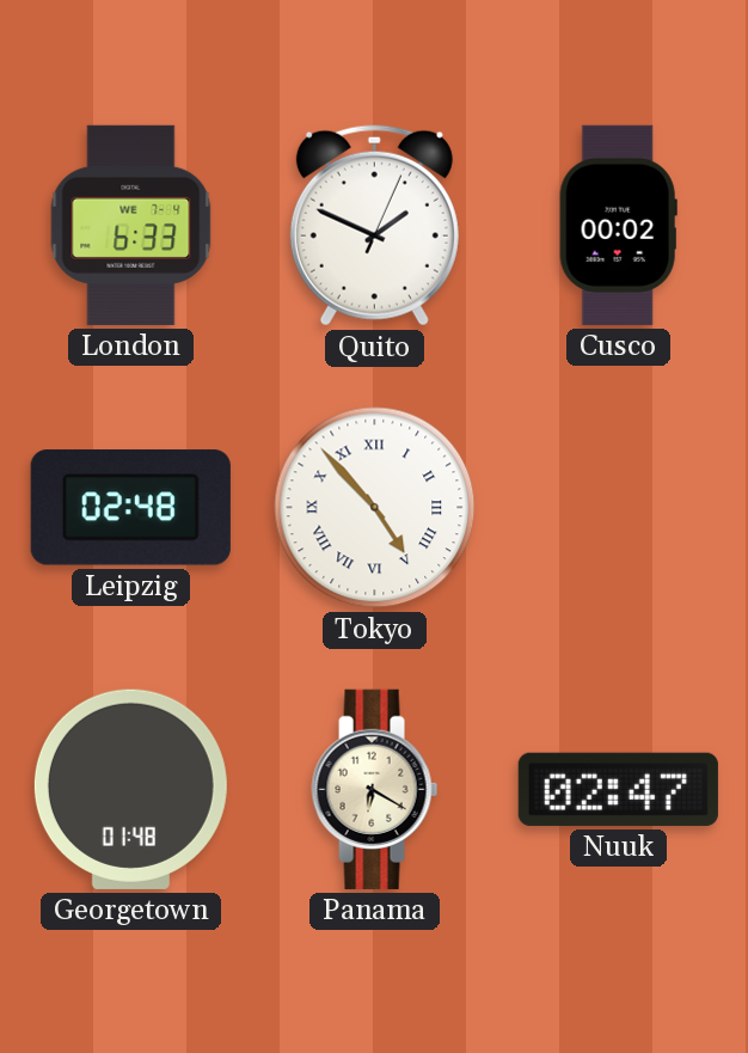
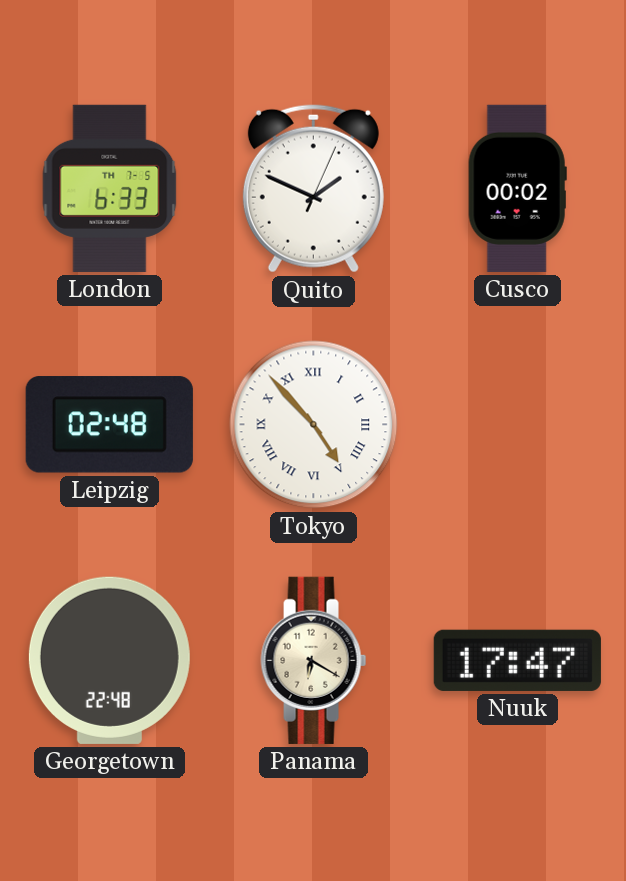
London date: WE 7-4 -> TH 7-5 (110, 188)
Georgetown: 01:48 -> 22:48 (109, 660)
Nuuk: 02:47 -> 17:47 (517, 660)
